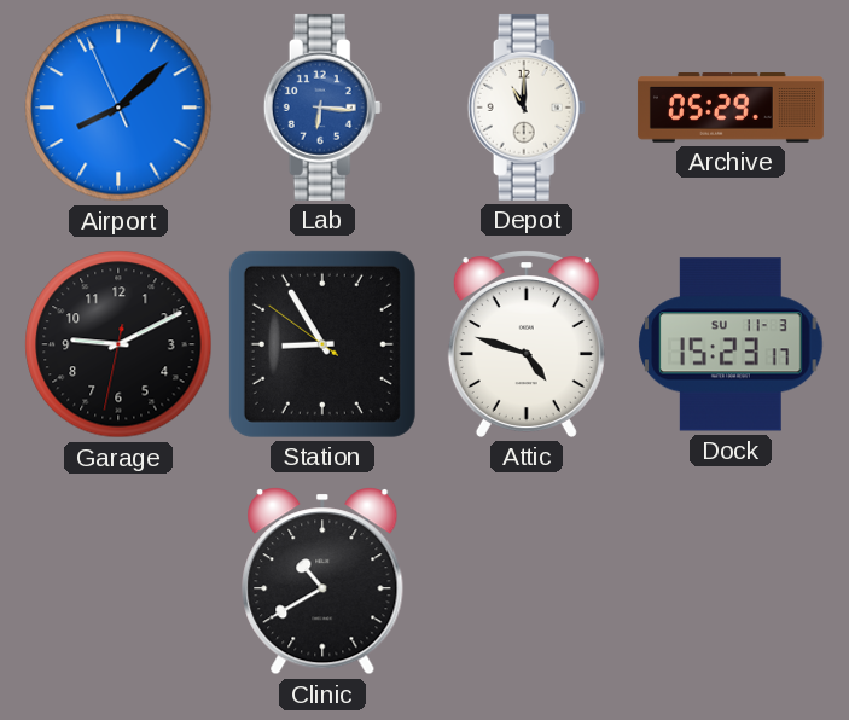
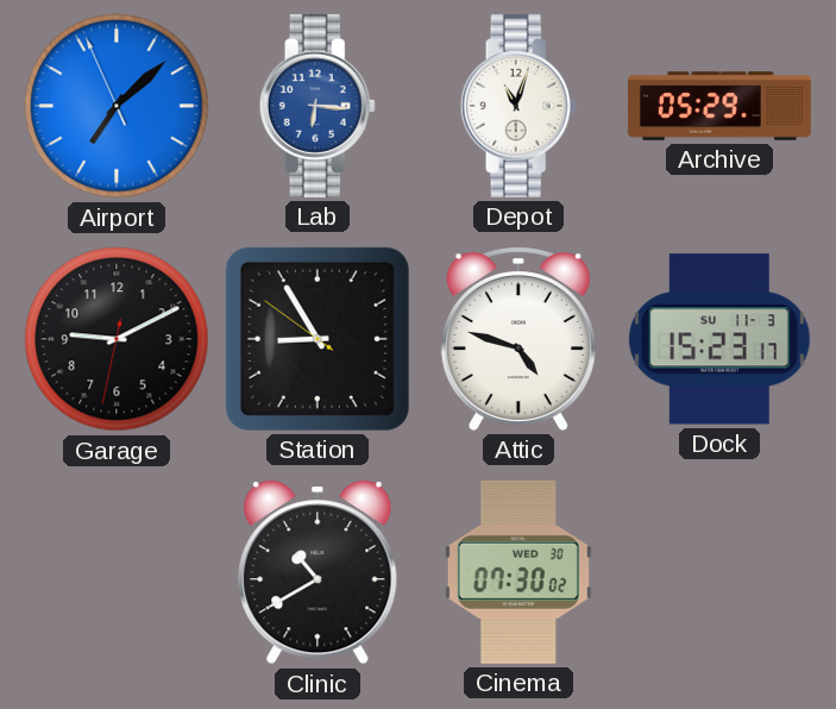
Airport: 8:07 -> 7:07 (117, 106)
Depot: 11:00 -> 11:03 (518, 106)
Cinema: none -> 07:30 (518, 572)
